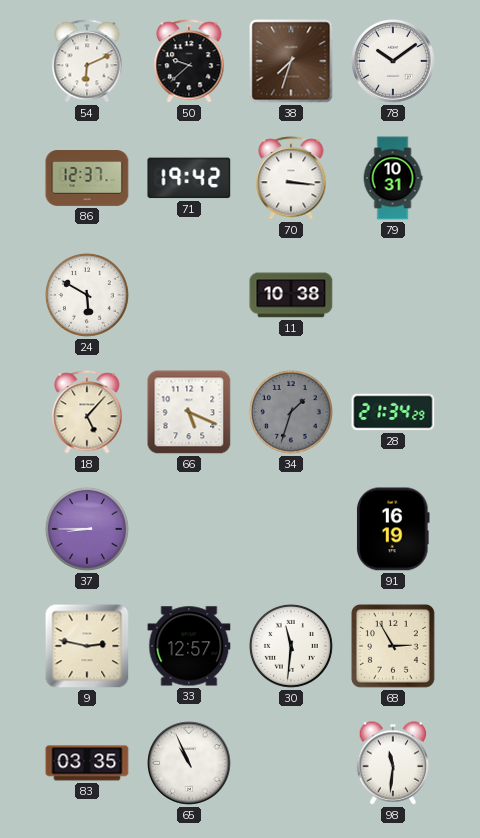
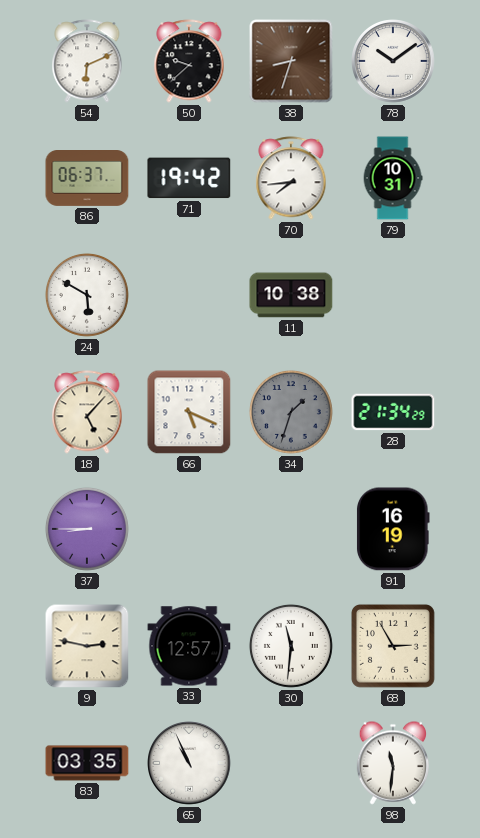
38: 7:33 -> 8:33 (291, 61)
86: 12:37 -> 06:37 (87, 179)
70: 3:16 -> 7:44 (291, 178)
